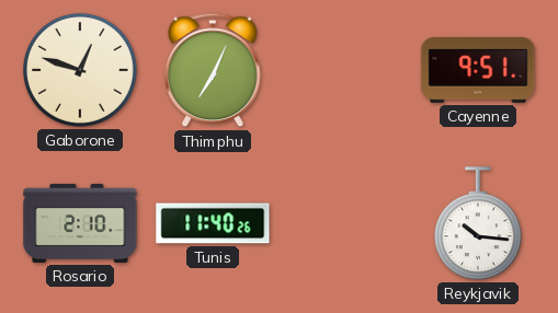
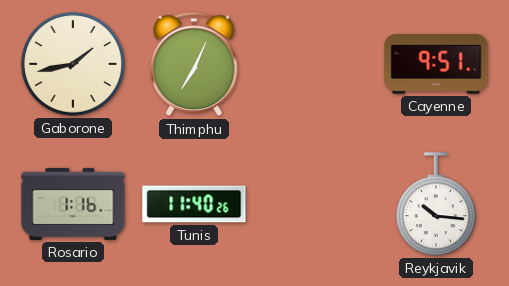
Gaborone: 12:48 -> 1:43 (73, 64)
Rosario: 2:10 -> 1:16 (73, 204)
